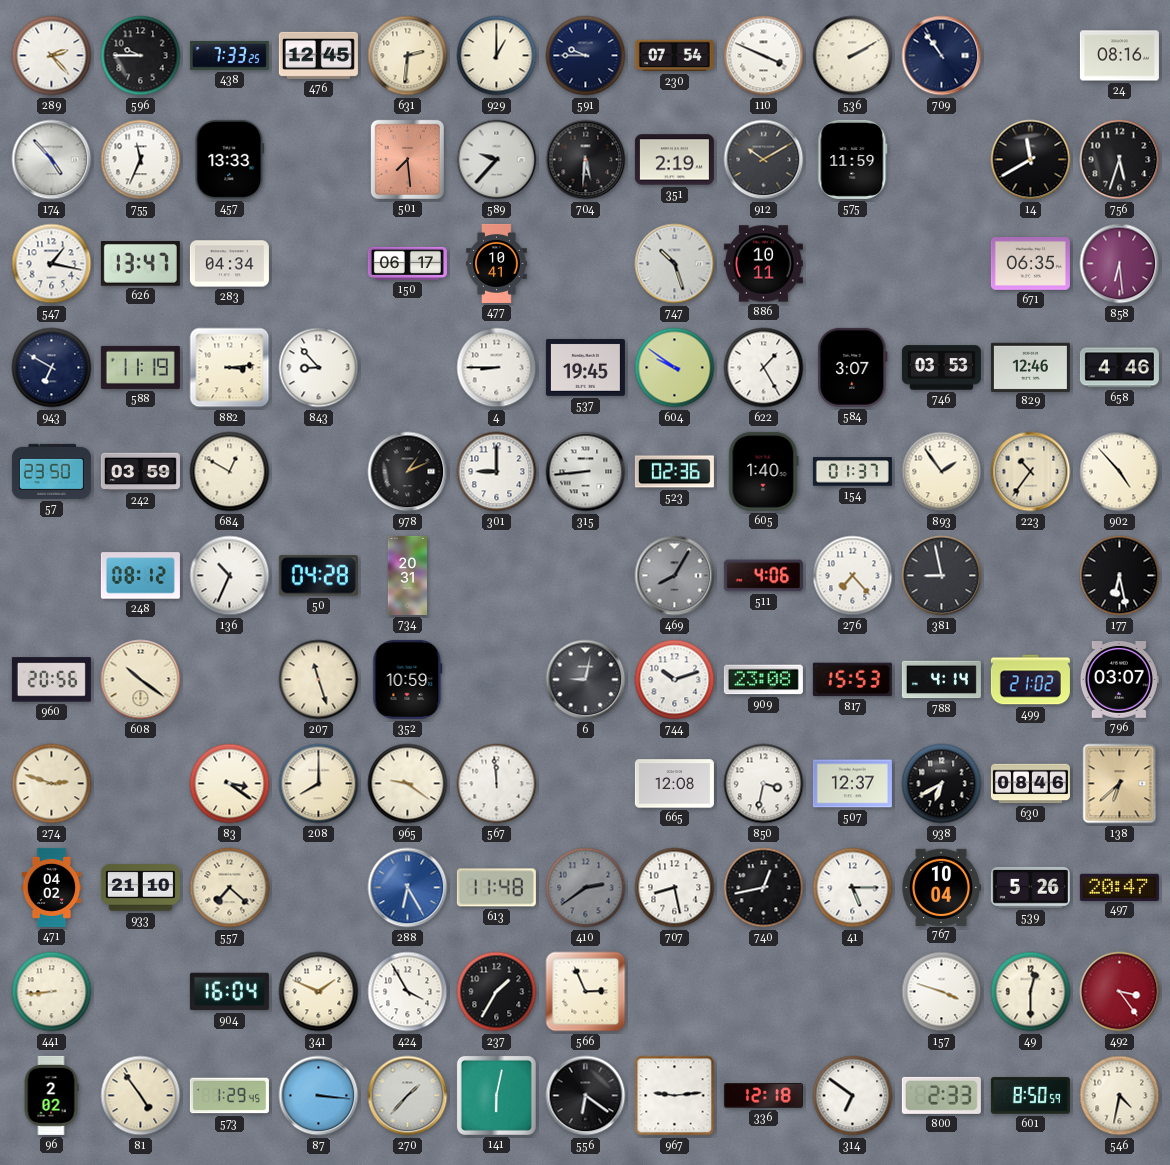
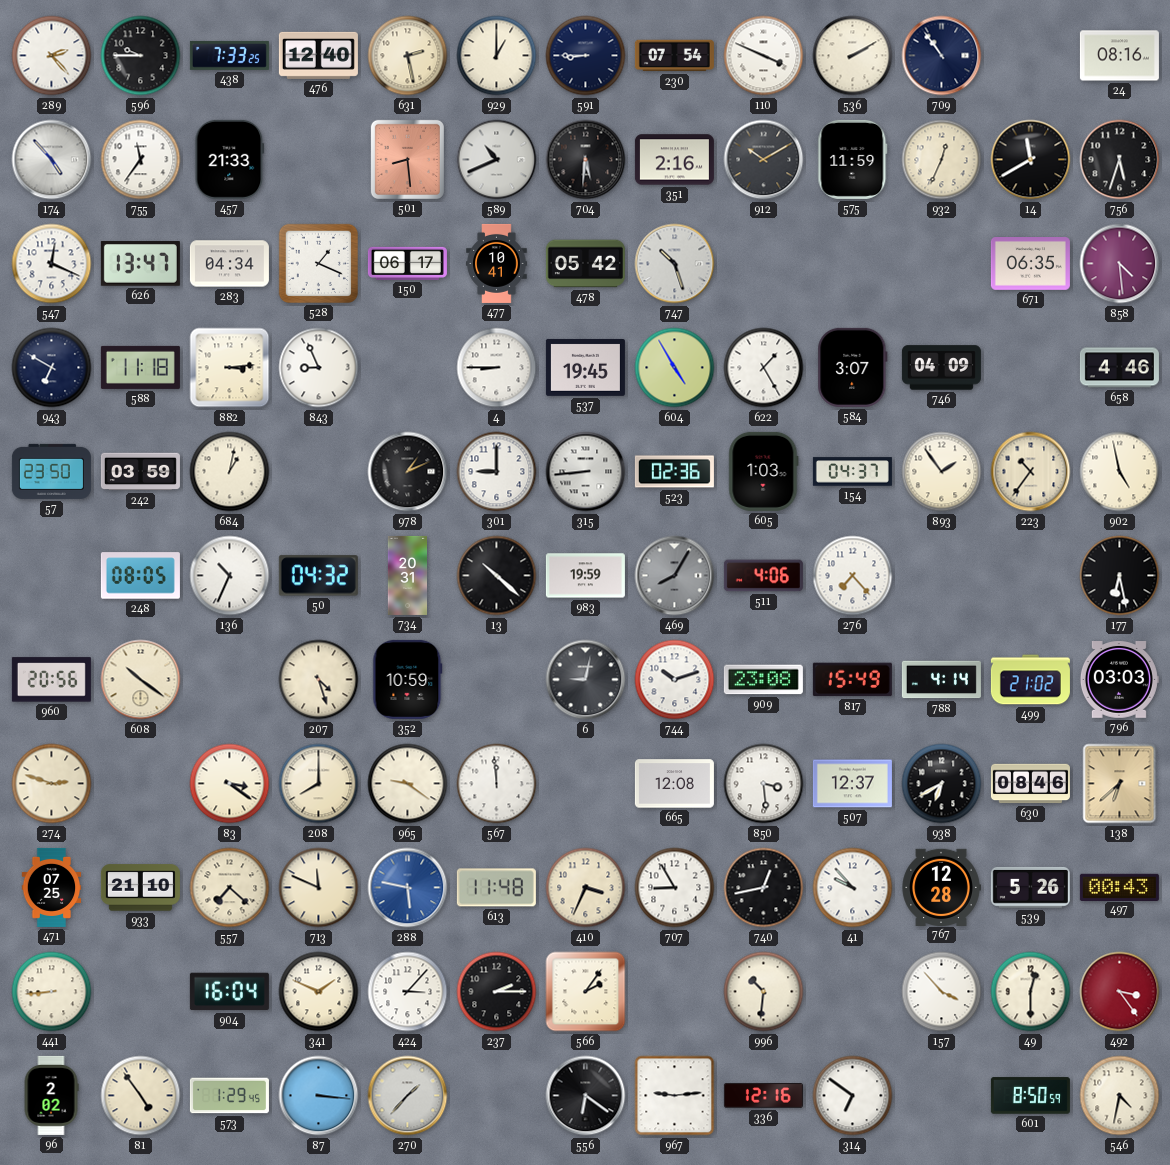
476: 12:45 -> 12:40 (318, 55)
631: 2:31 -> 2:28 (408, 56)
591: 9:45 -> 8:45 (586, 56)
755: 11:34 -> 11:36 (141, 160)
457: 13:33 -> 21:33 (230, 159)
501: 7:29 -> 8:29 (407, 159)
589: 9:37 -> 10:41 (497, 160)
351: 2:19 -> 2:16 (674, 160)
932: none -> 12:34 (942, 160)
547: 1:17 -> 12:19 (52, 264)
528: none -> 1:19 (318, 263)
478: none -> 05:42 (585, 264)
886: 10:11 -> none (763, 264)
858: 6:29 -> 4:29 (1120, 264)
588: 11:19 -> 11:18 (140, 367)
843: 8:53 -> 8:56 (319, 368)
604: 9:51 -> 4:55 (675, 368)
746: 03:53 -> 04:09 (941, 368)
829: 12:46 -> none (1030, 367)
684: 12:50 -> 1:02 (230, 472)
605: 1:40 -> 1:03 (764, 471)
154: 01:37 -> 04:37 (852, 472)
902: 4:53 -> 4:58 (1120, 472)
248: 08:12 -> 08:05 (140, 576)
50: 04:28 -> 04:32 (318, 576)
13: none -> 10:22 (497, 576)
983: none -> 19:59 (585, 576)
381: 8:58 -> none (942, 576)
207: 11:27 -> 4:27 (319, 680)
817: 15:53 -> 15:49 (852, 680)
796: 03:07 -> 03:03 (1119, 680)
850: 3:32 -> 3:29 (764, 784)
471: 04:02 -> 07:25 (52, 887)
713: none -> 11:49 (319, 888)
288: 6:25 -> 5:47 (408, 888)
410: 2:39 -> 3:34 (586, 888)
410 dial: grey -> cream (586, 888)
707: 8:28 -> 8:55 (675, 888)
41: 5:15 -> 9:53 (853, 888)
767: 10:04 -> 12:28 (941, 887)
497: 20:47 -> 00:43 (1119, 887)
424: 3:55 -> 3:07 (408, 992)
237: 1:35 -> 2:15 (497, 992)
566: 2:56 -> 2:06 (586, 992)
996: none -> 10:31 (764, 992)
157: 3:48 -> 3:53 (942, 992)
141: 6:02 -> none (496, 1095)
336: 12:18 -> 12:16 (763, 1096)
800: 2:33 -> none (941, 1095)
